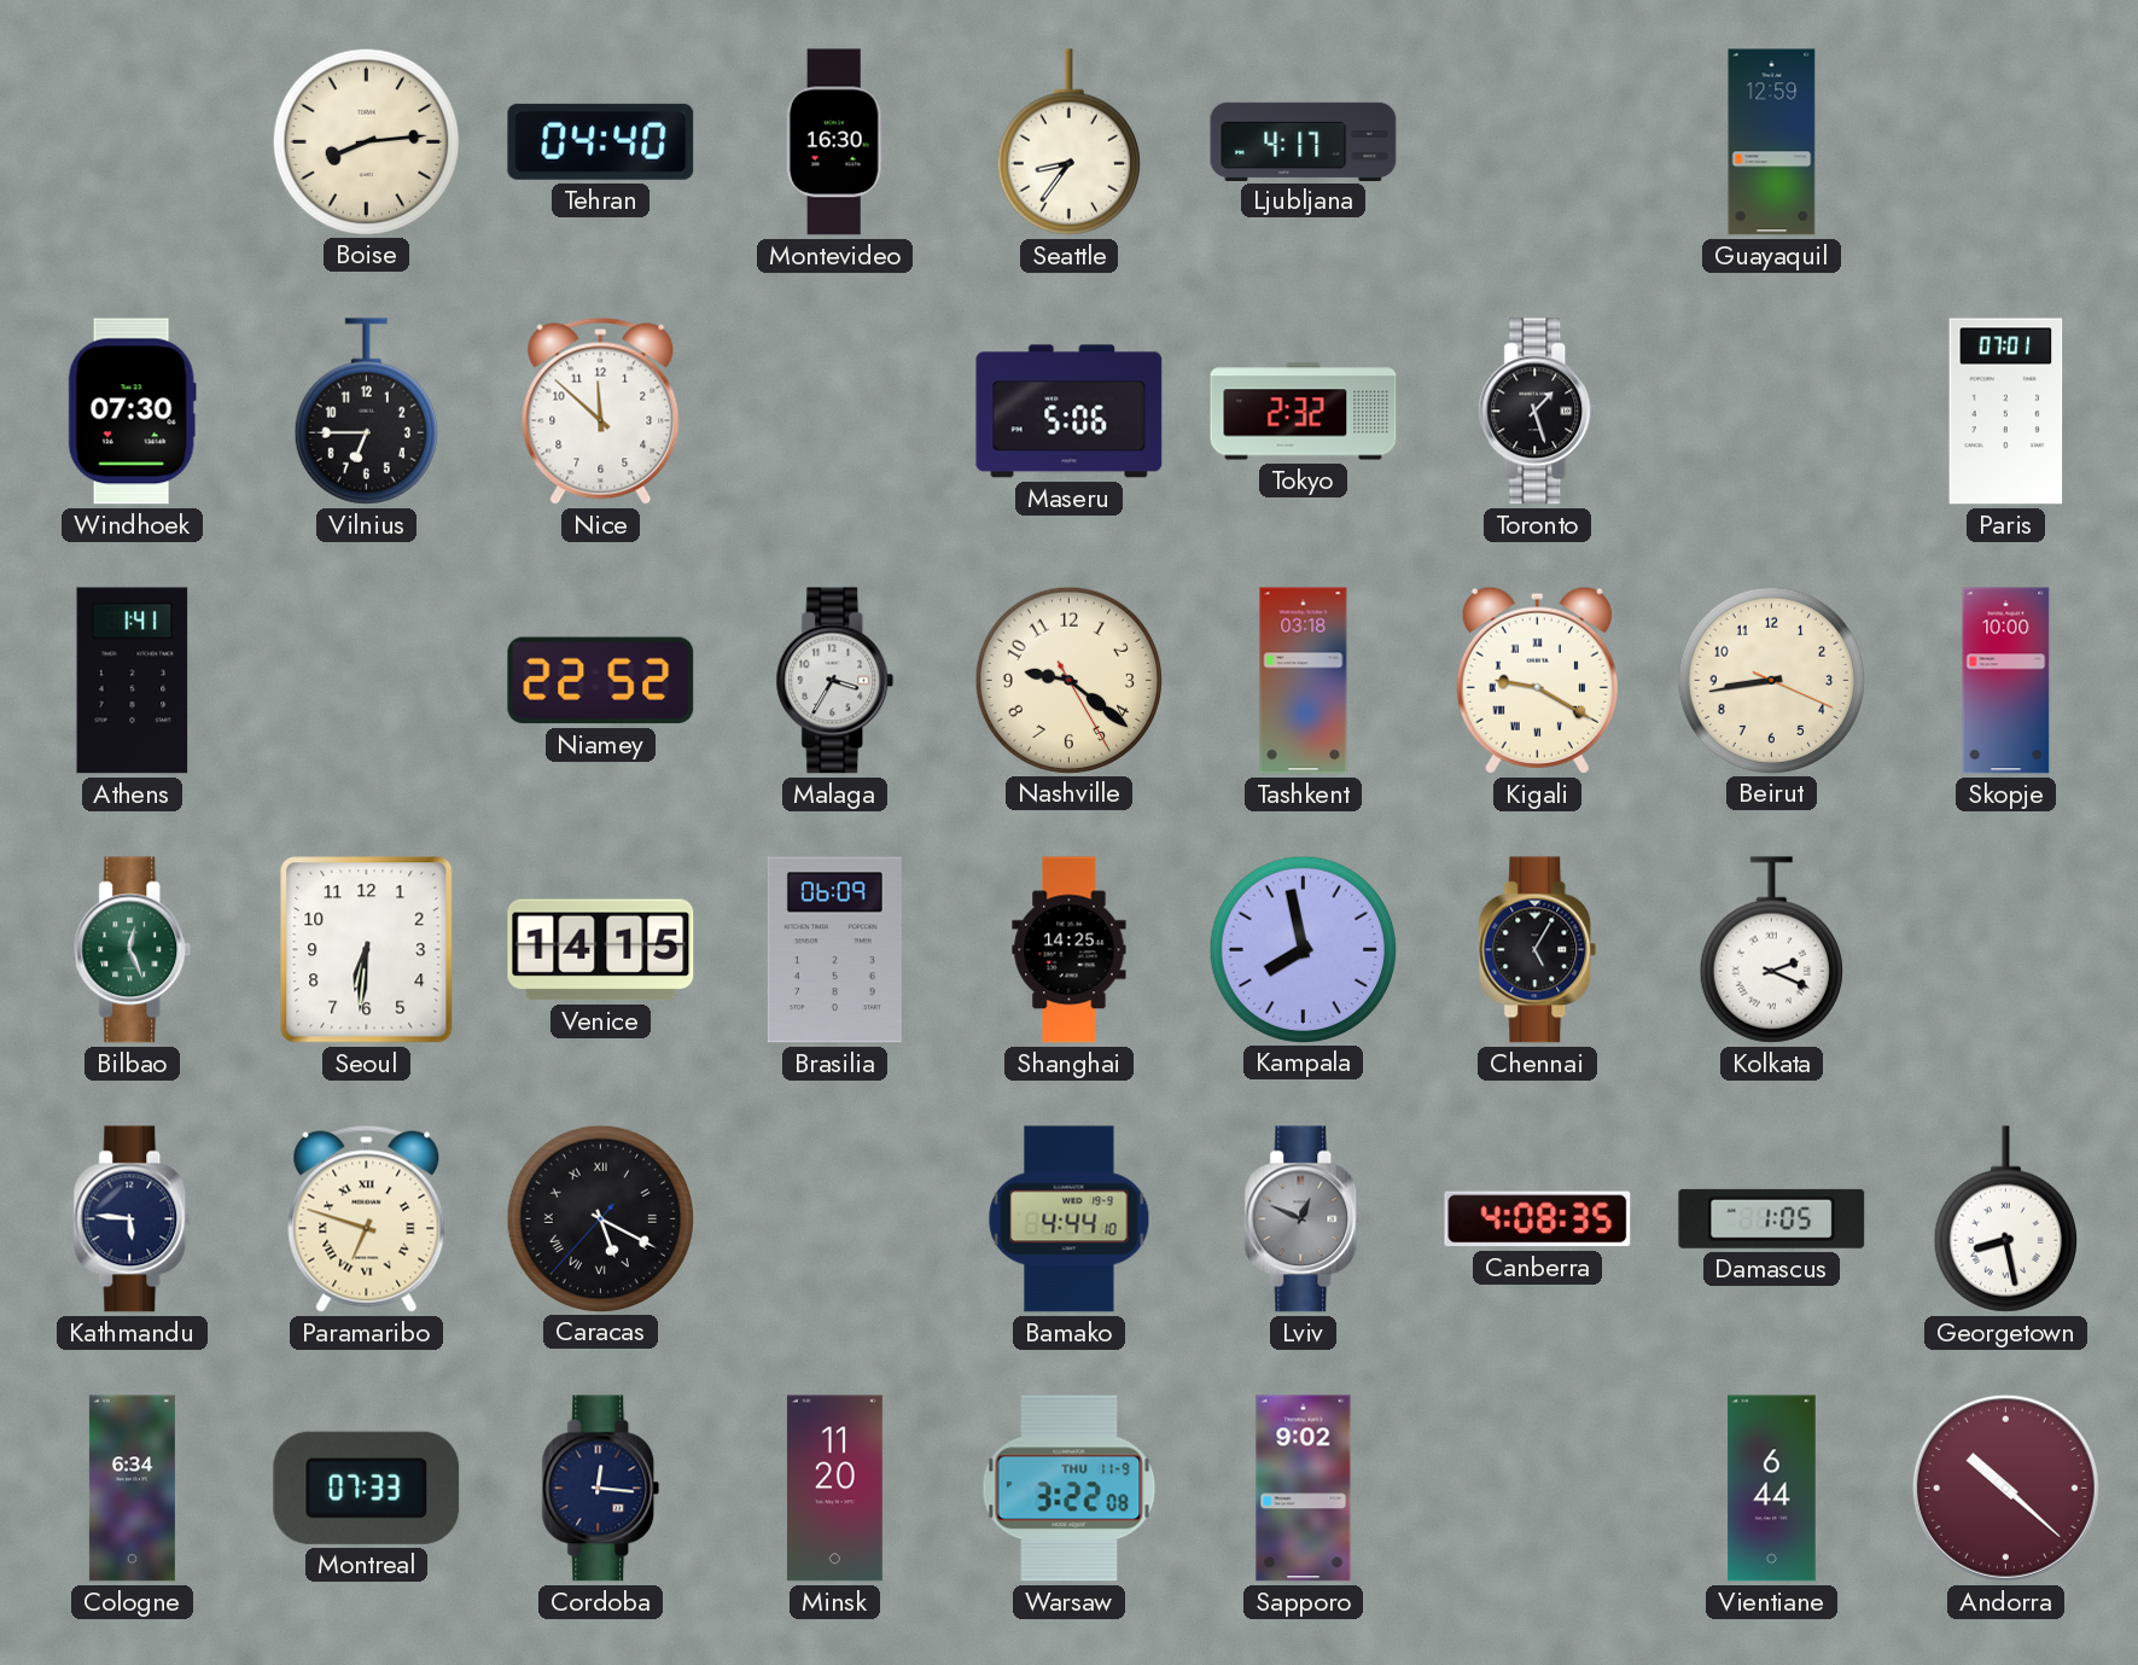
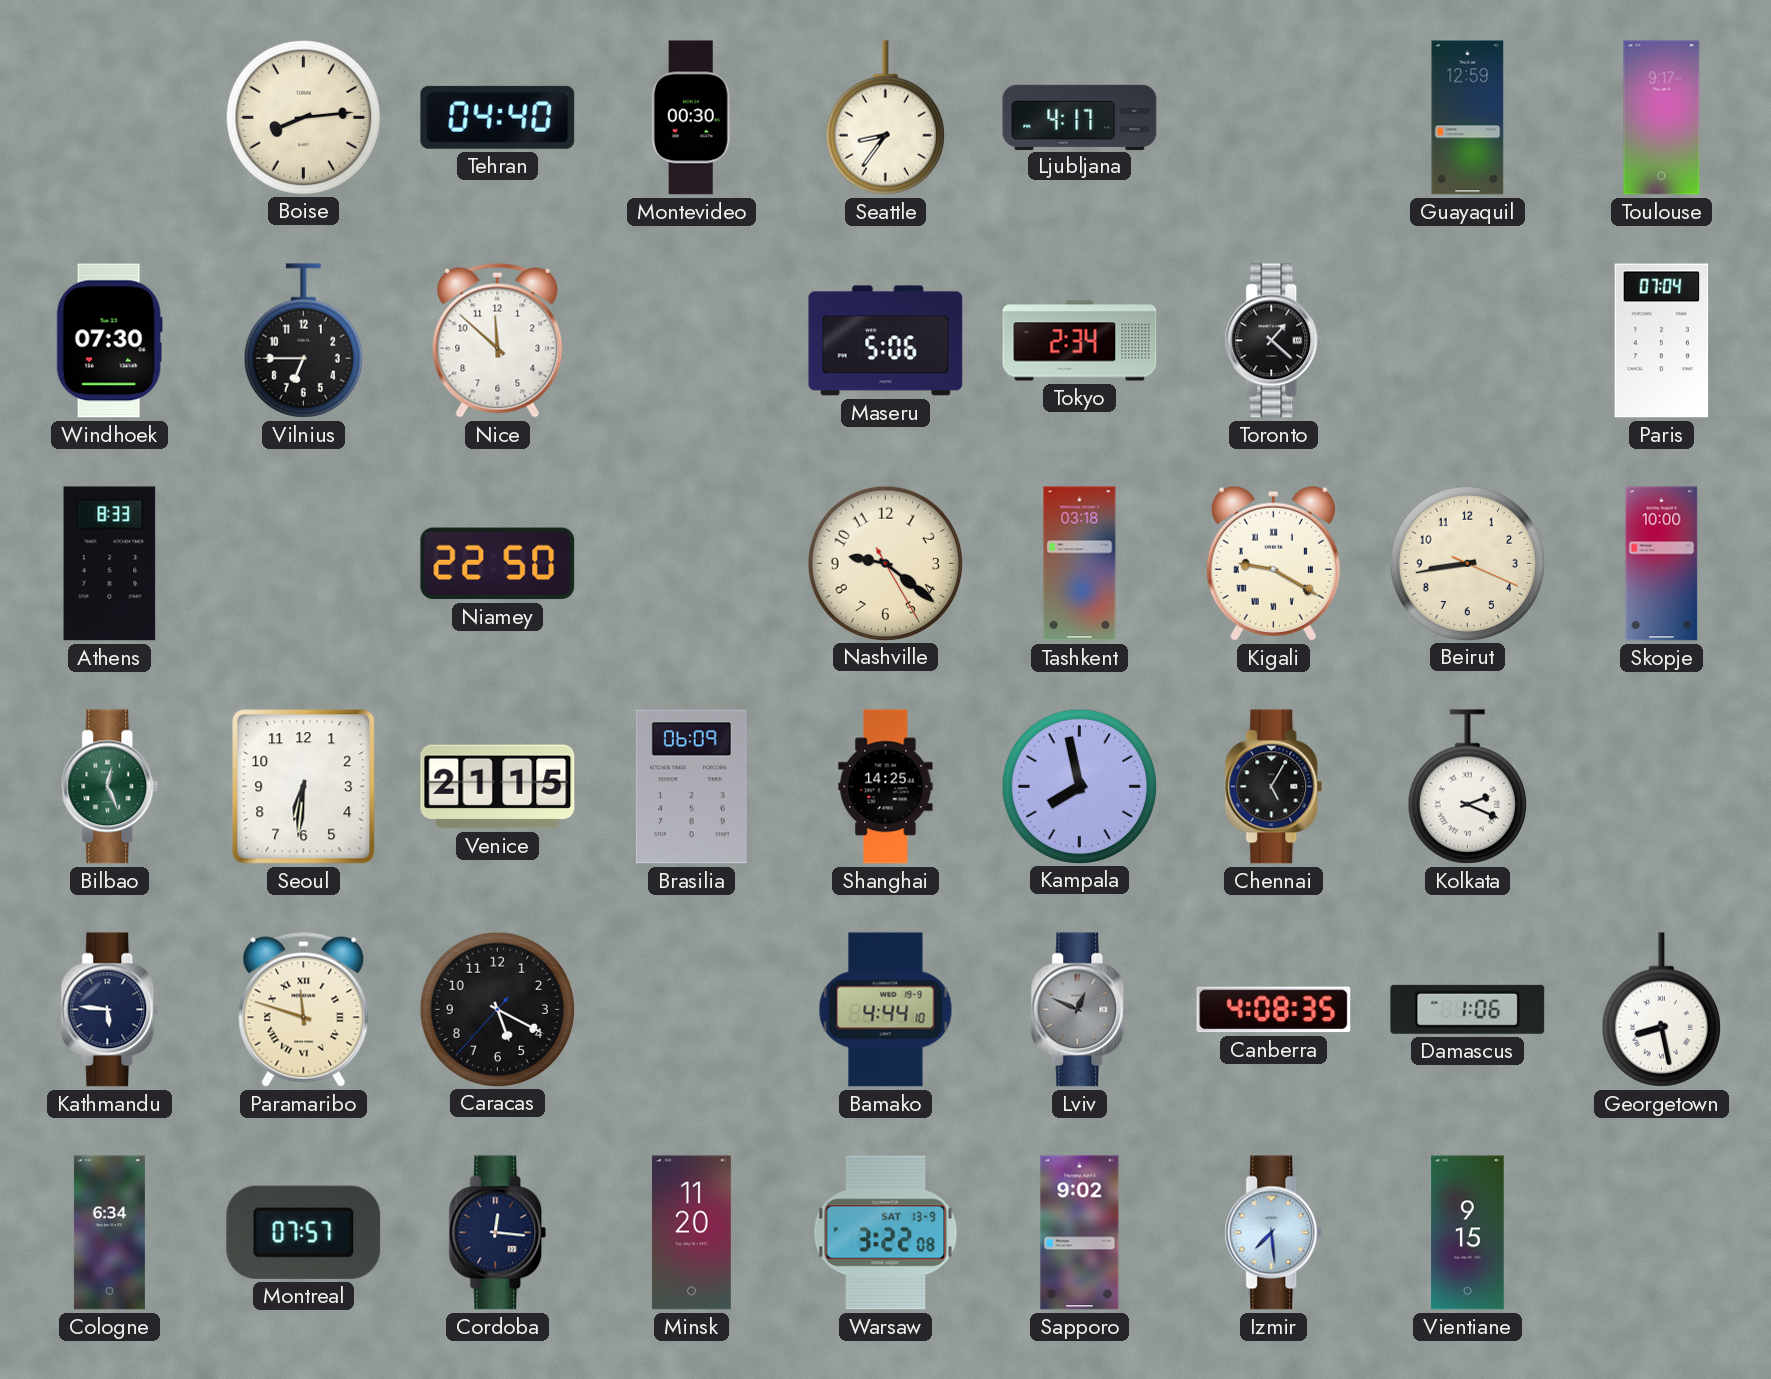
Montevideo: 16:30 -> 00:30 (691, 118)
Toulouse: none -> 9:17 (1662, 118)
Tokyo: 2:32 -> 2:34 (1080, 341)
Toronto: 1:27 -> 1:22 (1274, 341)
Paris: 07:01 -> 07:04 (1662, 341)
Athens: 1:41 -> 8:33 (110, 564)
Niamey: 22:52 -> 22:50 (498, 564)
Malaga: 3:35 -> none (835, 681)
Venice: 14:15 -> 21:15 (498, 787)
Paramaribo: 6:48 -> 11:48 (304, 1009)
Caracas numerals: Roman -> Arabic (497, 1009)
Damascus: 1:05 -> 1:06 (1468, 1009)
Montreal: 07:33 -> 07:57 (304, 1232)
Warsaw date: THU 11-9 -> SAT 13-9 (886, 1233)
Izmir: none -> 7:29 (1274, 1233)
Vientiane: 6:44 -> 9:15 (1468, 1233)
Andorra: 10:22 -> none (2005, 1488)
